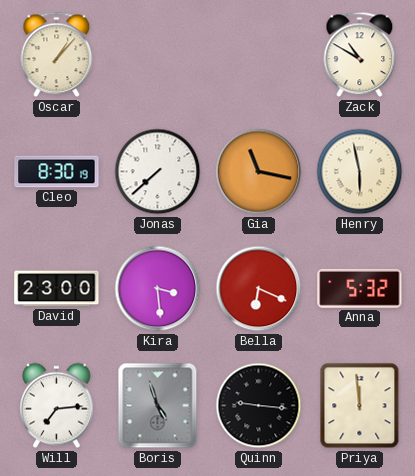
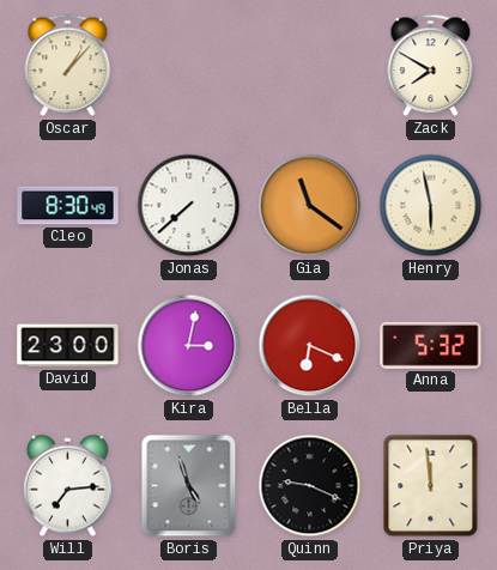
Zack: 10:50 -> 7:50 (431, 66)
Cleo: 8:30:19 -> 8:30:49 (68, 206)
Gia: 11:17 -> 11:21 (310, 206)
Kira: 3:29 -> 3:02 (189, 346)
Quinn: 9:16 -> 9:19 (310, 486)
